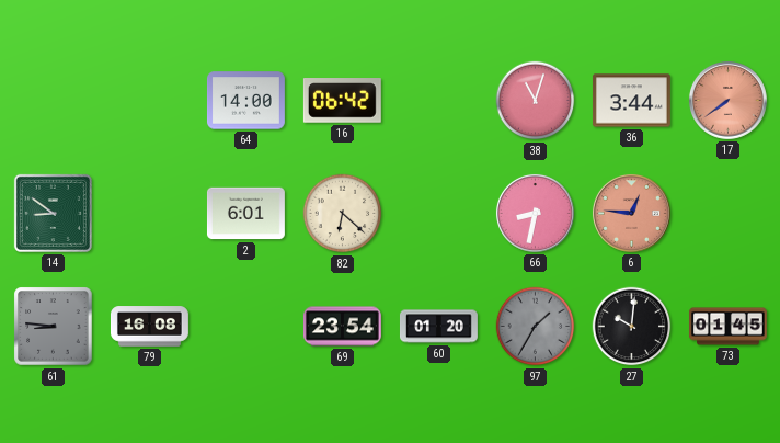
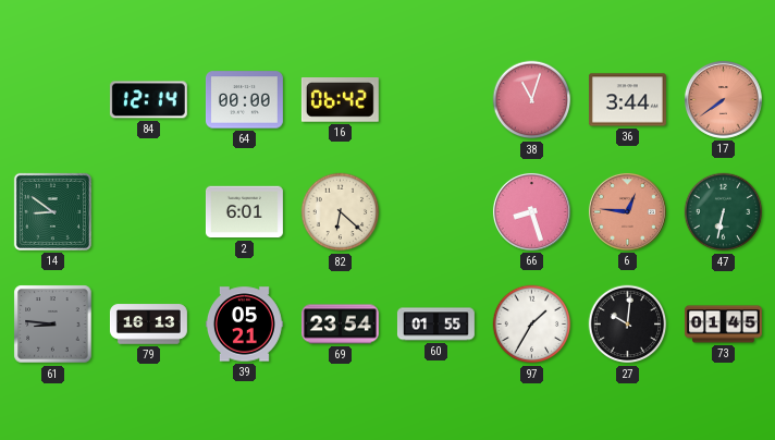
84: none -> 12:14 (148, 100)
64: 14:00 -> 00:00 (244, 100)
66: 8:32 -> 8:27 (531, 211)
47: none -> 6:32 (724, 212)
79: 16:08 -> 16:13 (148, 325)
39: none -> 05:21 (244, 325)
60: 01:20 -> 01:55 (435, 325)
97 dial: grey -> white (532, 325)
